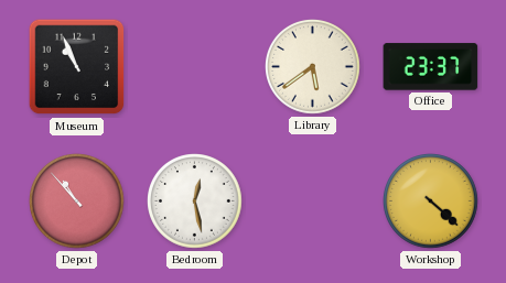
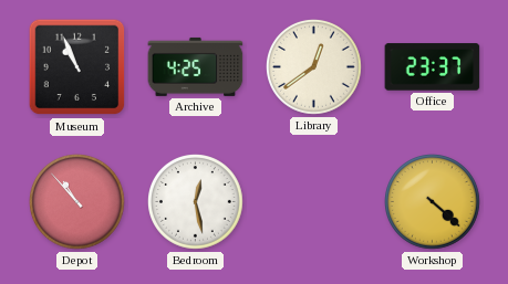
Archive: none -> 4:25 (196, 66)
Library: 5:39 -> 12:39 (314, 67)
